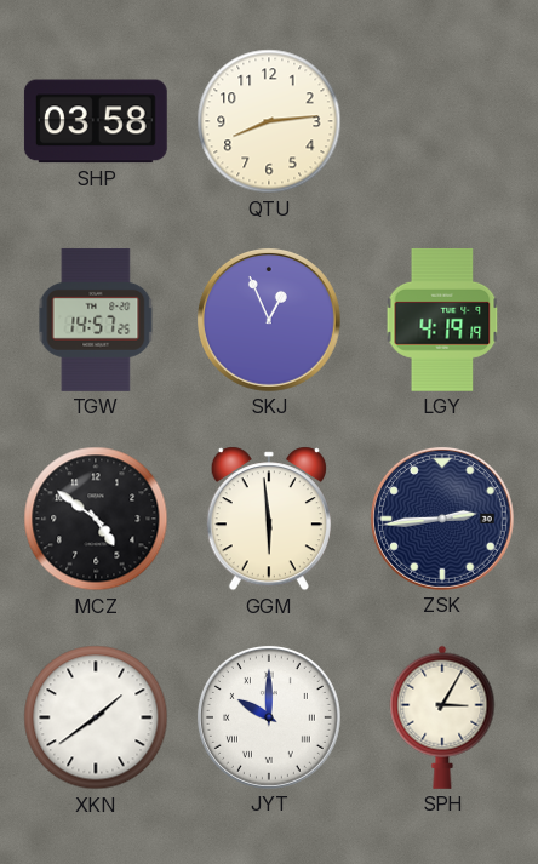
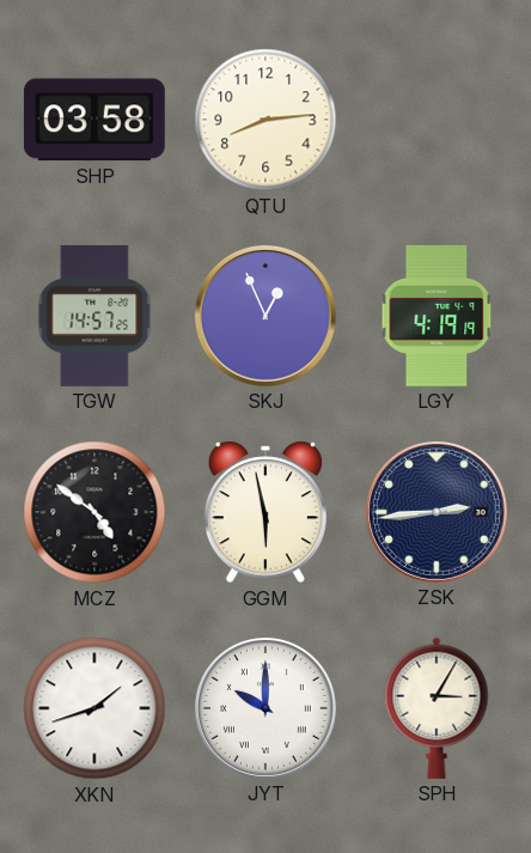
GGM: 5:59 -> 5:58 (265, 512)
XKN: 1:39 -> 1:42 (94, 708)
